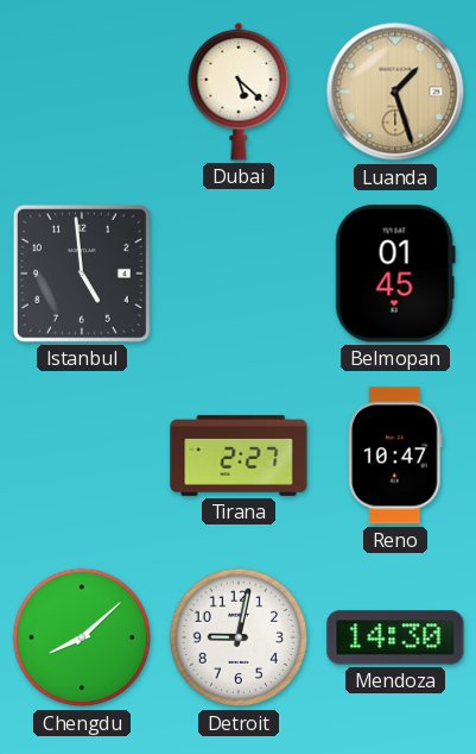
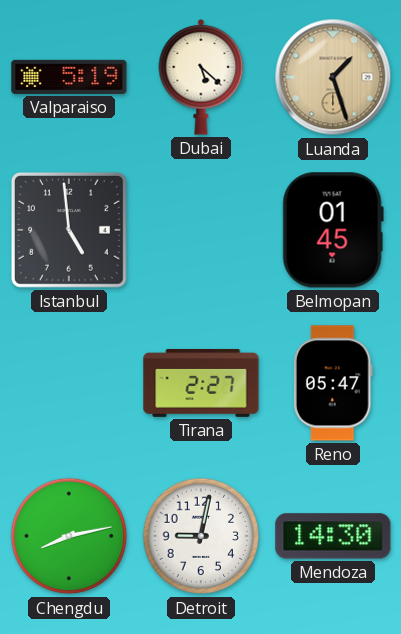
Valparaiso: none -> 5:19 (69, 77)
Reno: 10:47 -> 05:47 (333, 383)
Chengdu: 8:08 -> 8:13 (69, 536)
